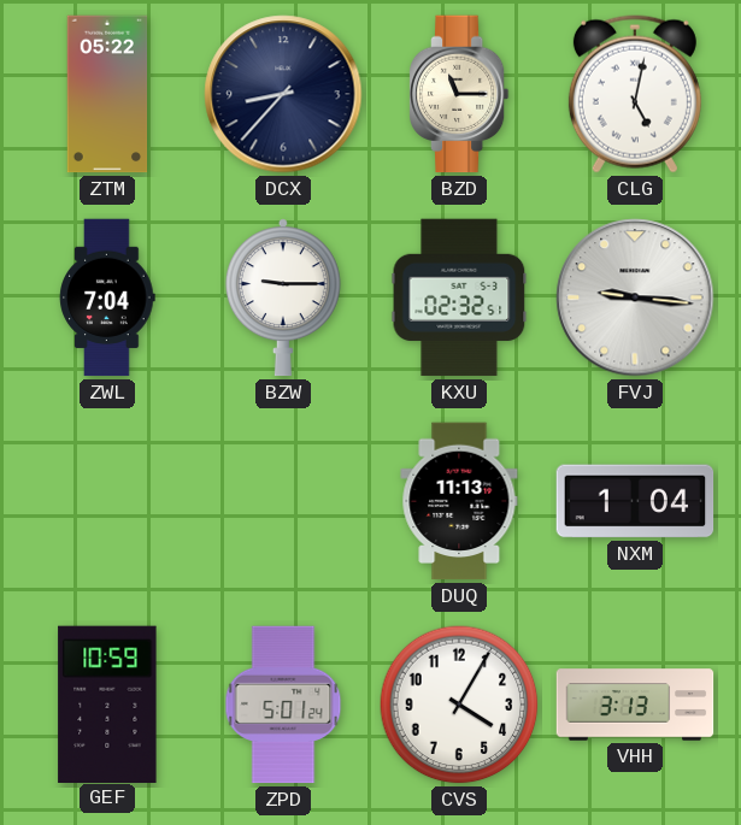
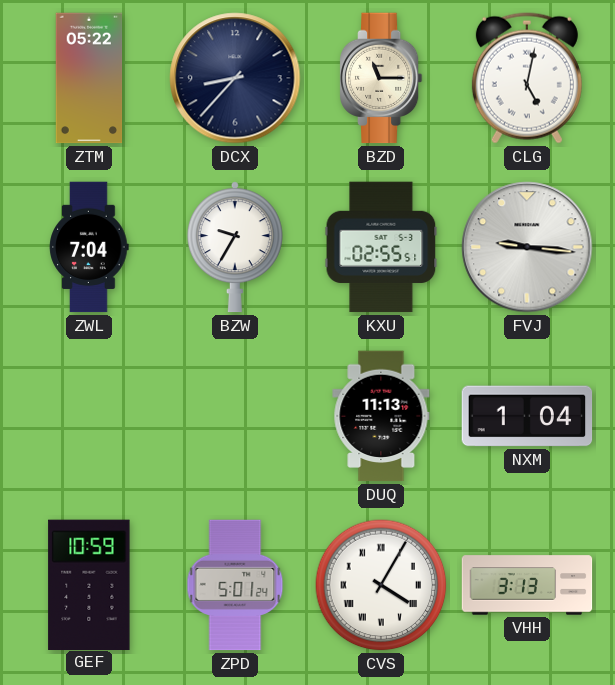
BZW: 9:15 -> 9:35 (235, 247)
KXU: 02:32 -> 02:55 (381, 247)
CVS numerals: Arabic -> Roman (381, 585)
